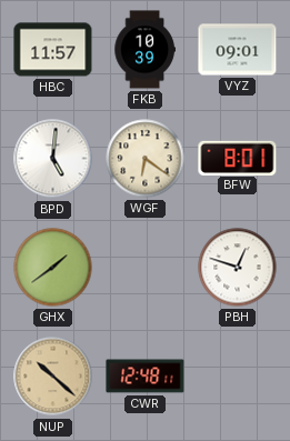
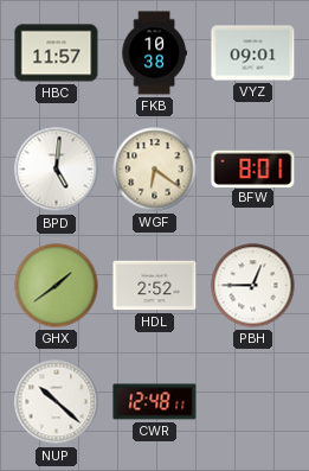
FKB: 10:39 -> 10:38 (154, 53)
HDL: none -> 2:52 (155, 286)
PBH: 12:48 -> 12:45 (253, 286)
NUP dial: champagne -> white (57, 402)
